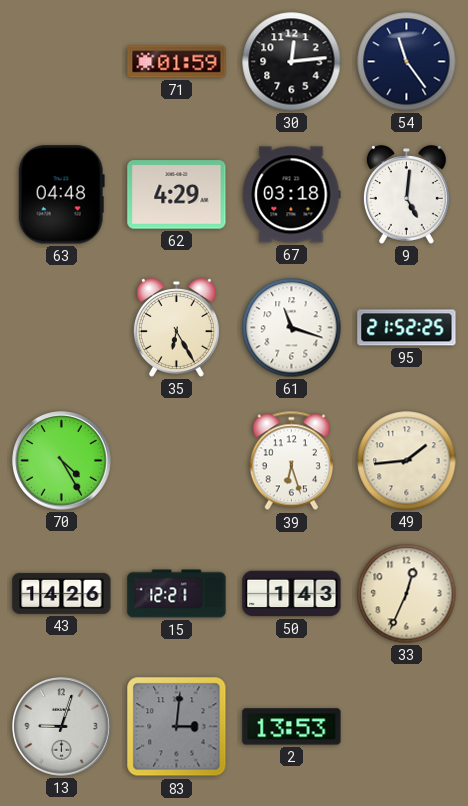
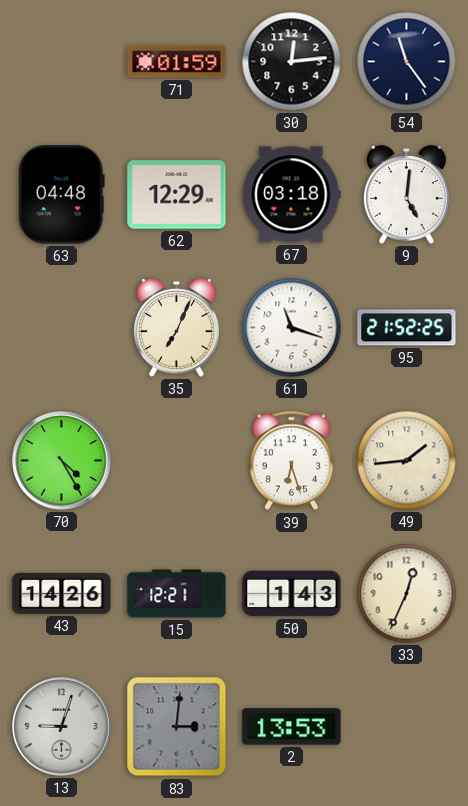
62: 4:29 -> 12:29 (177, 195)
35: 6:25 -> 7:04 (176, 328)
